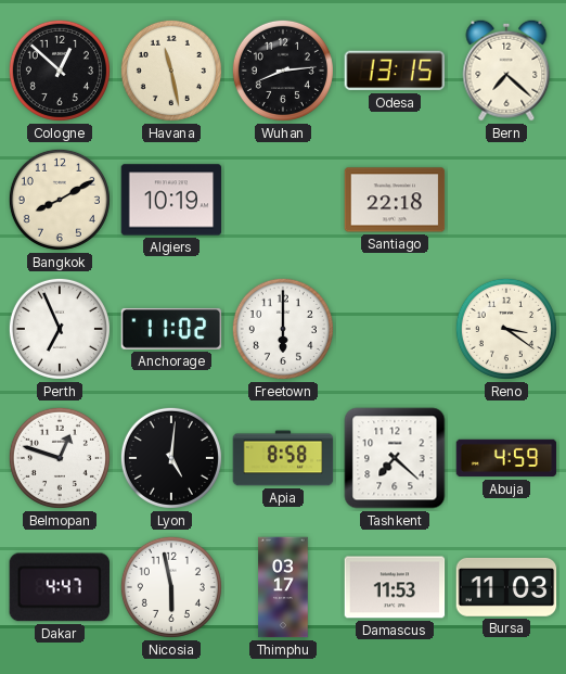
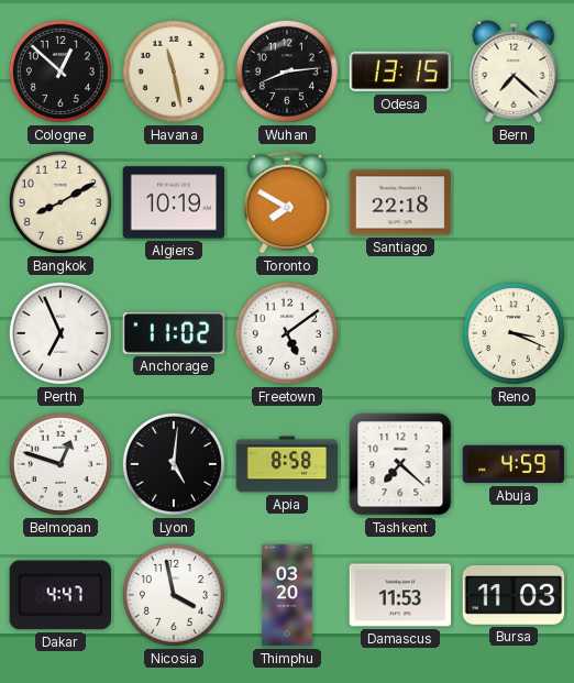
Toronto: none -> 7:50 (287, 202)
Freetown: 6:00 -> 5:09 (287, 333)
Reno: 3:21 -> 3:19 (514, 333)
Nicosia: 5:58 -> 3:58 (174, 595)
Thimphu: 03:17 -> 03:20 (287, 595)
